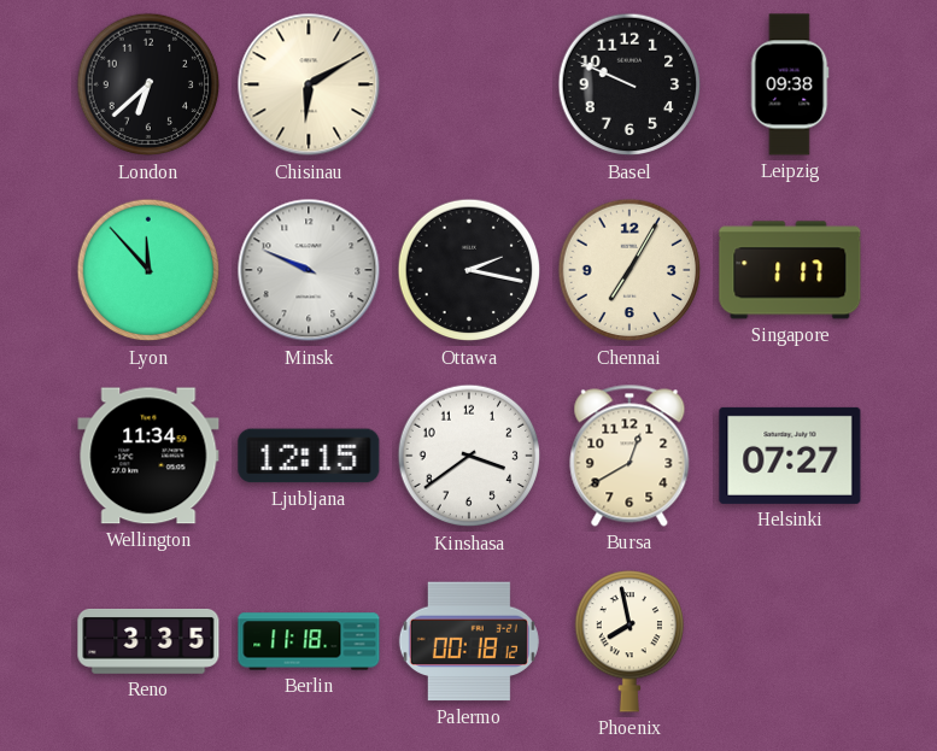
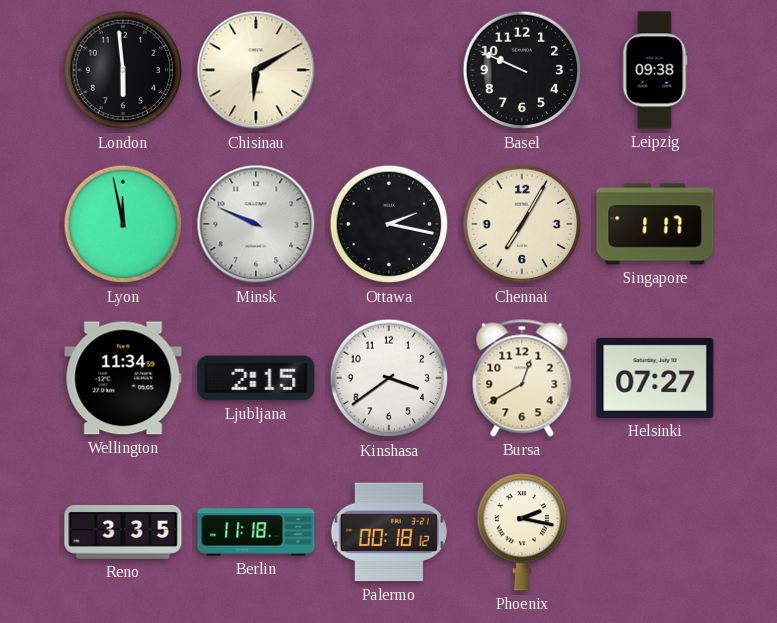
London: 6:38 -> 5:59 (123, 70)
Lyon: 11:53 -> 11:58 (123, 224)
Ljubljana: 12:15 -> 2:15 (256, 378)
Phoenix: 7:58 -> 2:17 (521, 532)
